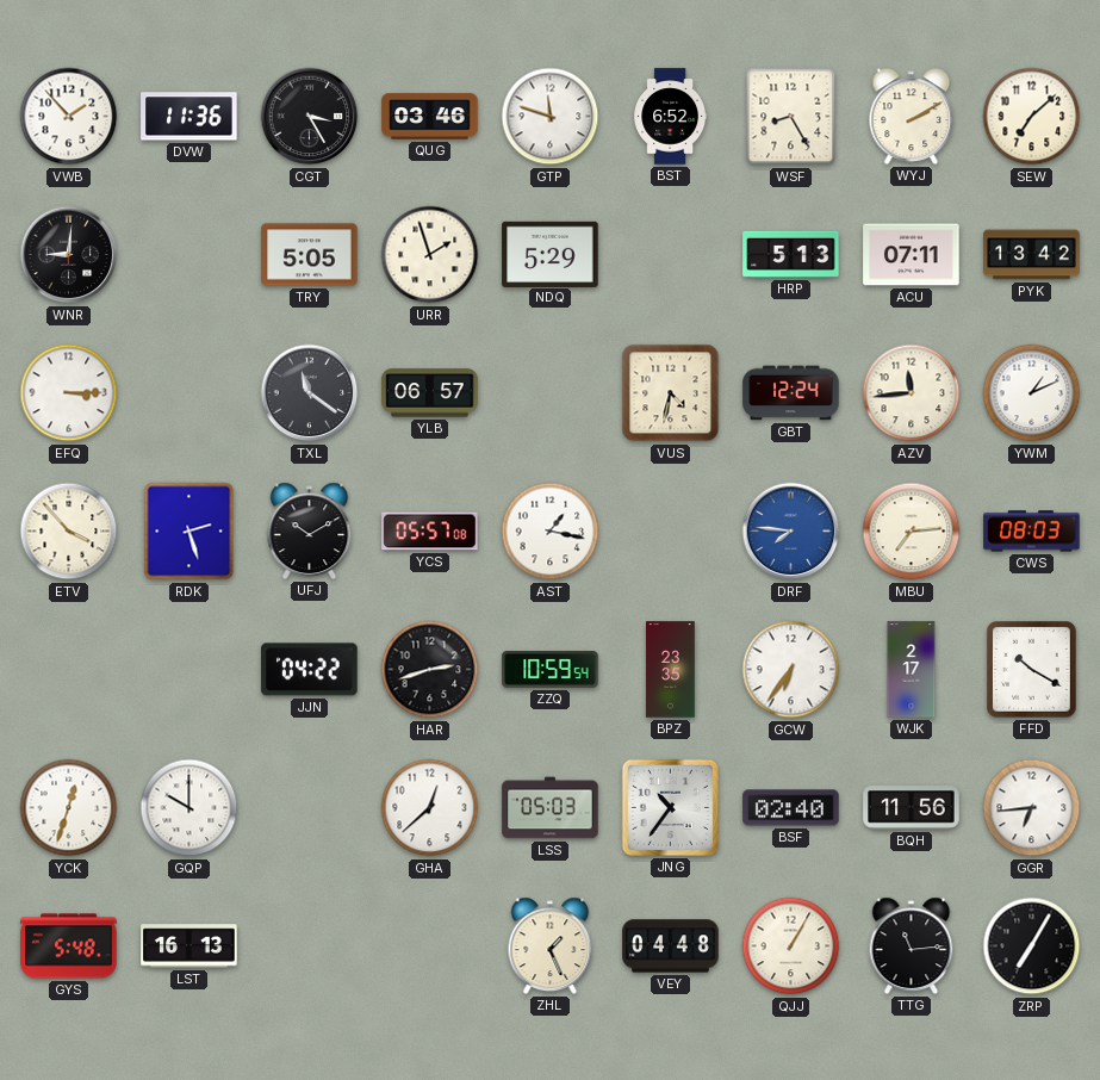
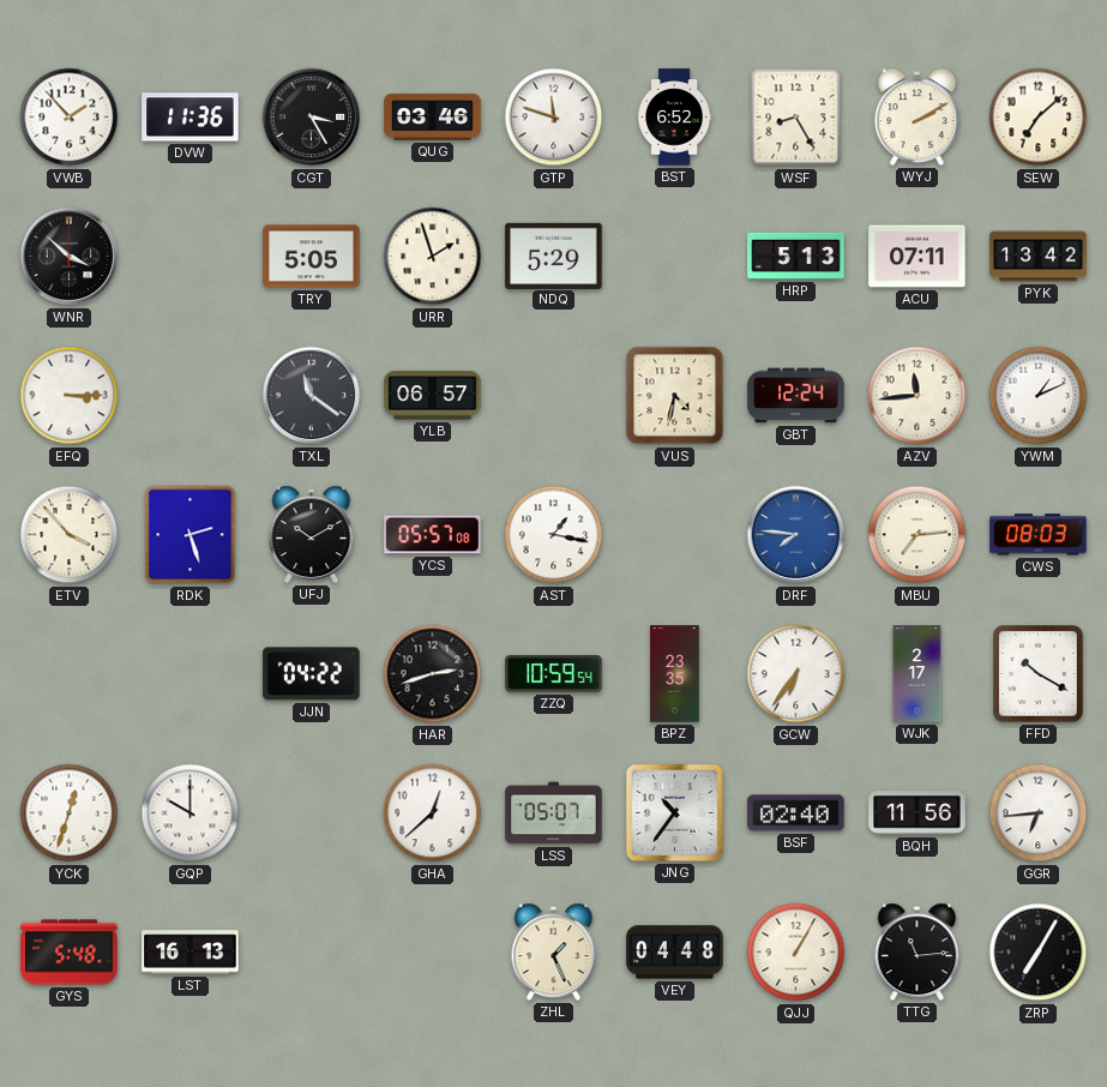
WNR: 9:01 -> 3:52 (70, 257)
LSS: 05:03 -> 05:07 (554, 813)
